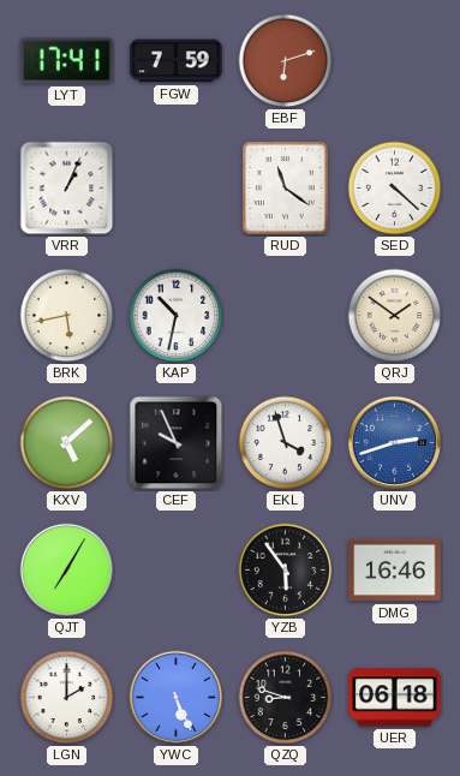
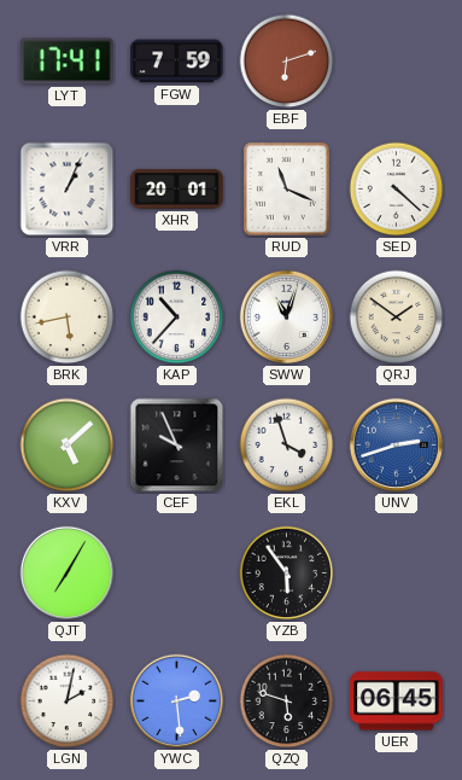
XHR: none -> 20:01 (177, 190)
RUD: 11:21 -> 11:19 (287, 190)
KAP: 10:32 -> 10:37 (177, 318)
SWW: none -> 11:03 (286, 316)
DMG: 16:46 -> none (395, 571)
LGN: 2:00 -> 2:02 (68, 702)
YWC: 5:26 -> 2:29 (176, 700)
QZQ: 8:48 -> 5:48 (287, 702)
UER: 06:18 -> 06:45 (397, 702)
